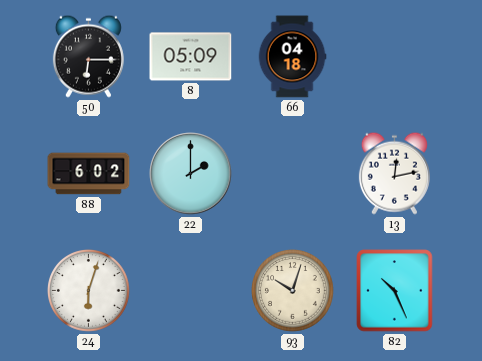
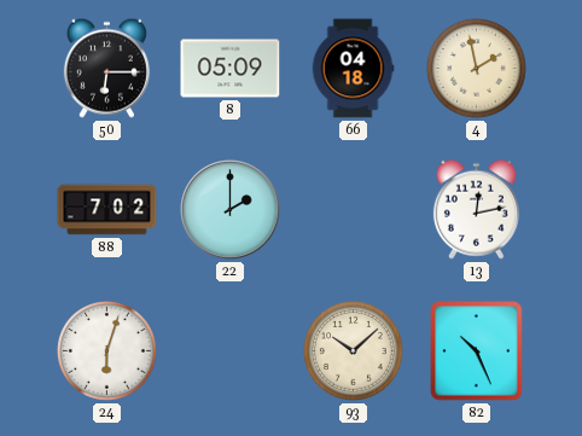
4: none -> 1:58 (477, 69)
88: 6:02 -> 7:02 (107, 210)
93: 10:03 -> 10:08 (354, 351)
